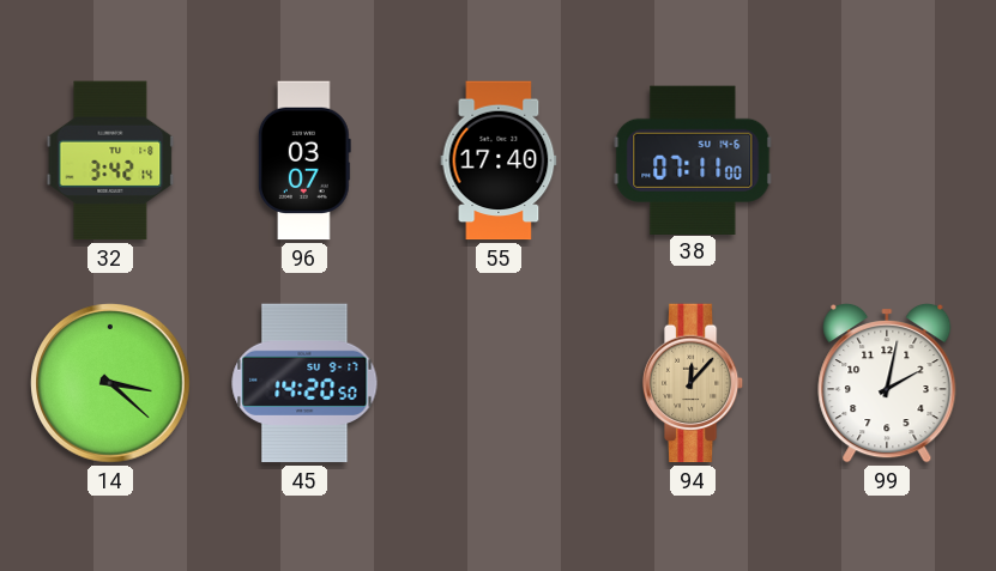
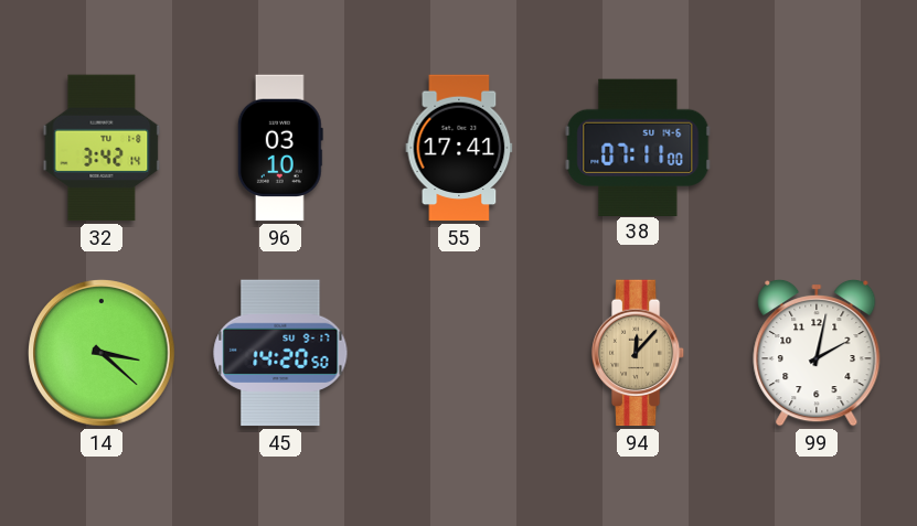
96: 03:07 -> 03:10 (280, 148)
55: 17:40 -> 17:41 (459, 148)
